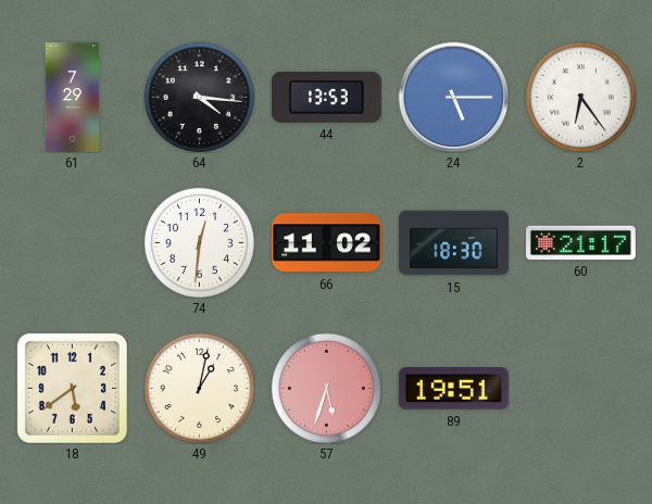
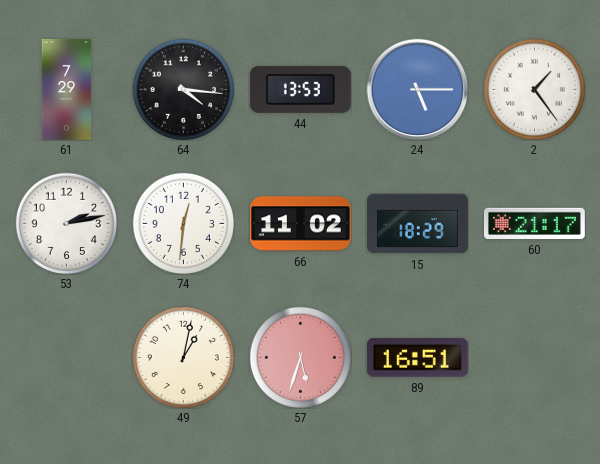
2: 6:24 -> 1:24 (534, 89)
53: none -> 2:13 (66, 223)
15: 18:30 -> 18:29 (418, 224)
18: 5:39 -> none (72, 388)
89: 19:51 -> 16:51 (417, 358)
